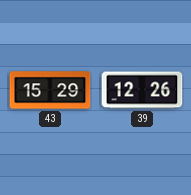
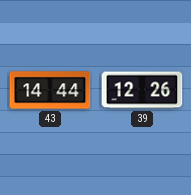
43: 15:29 -> 14:44 (50, 90)
